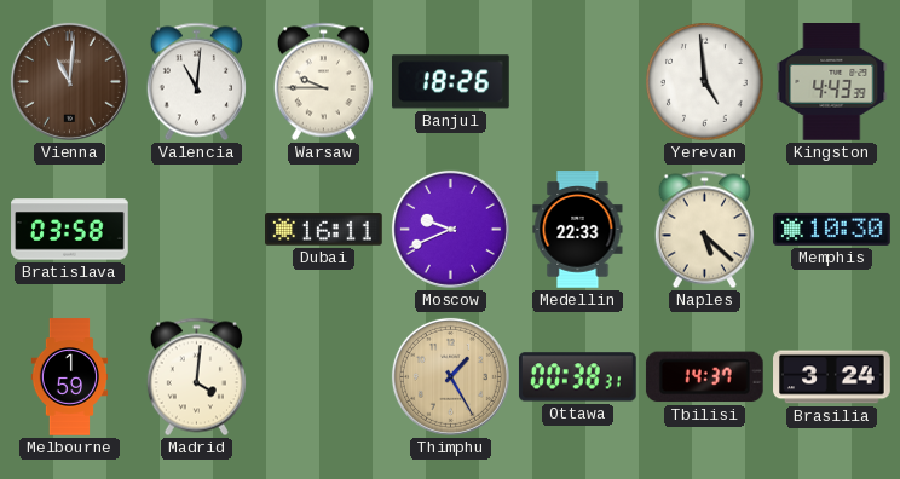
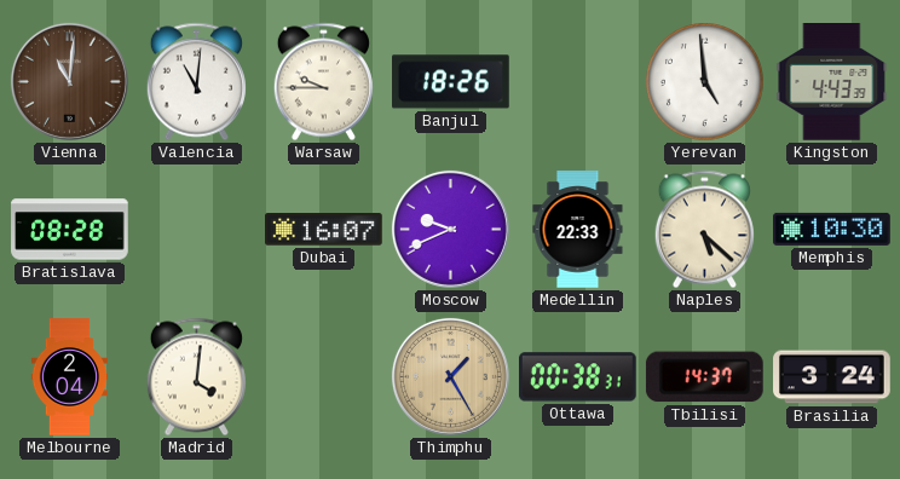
Bratislava: 03:58 -> 08:28 (70, 230)
Dubai: 16:11 -> 16:07 (324, 230)
Melbourne: 1:59 -> 2:04 (70, 377)
